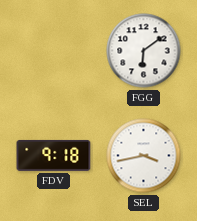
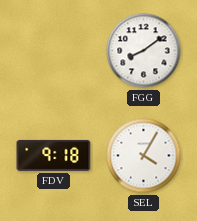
FGG: 6:09 -> 8:09 (144, 51)
SEL: 3:43 -> 4:05 (144, 156)
